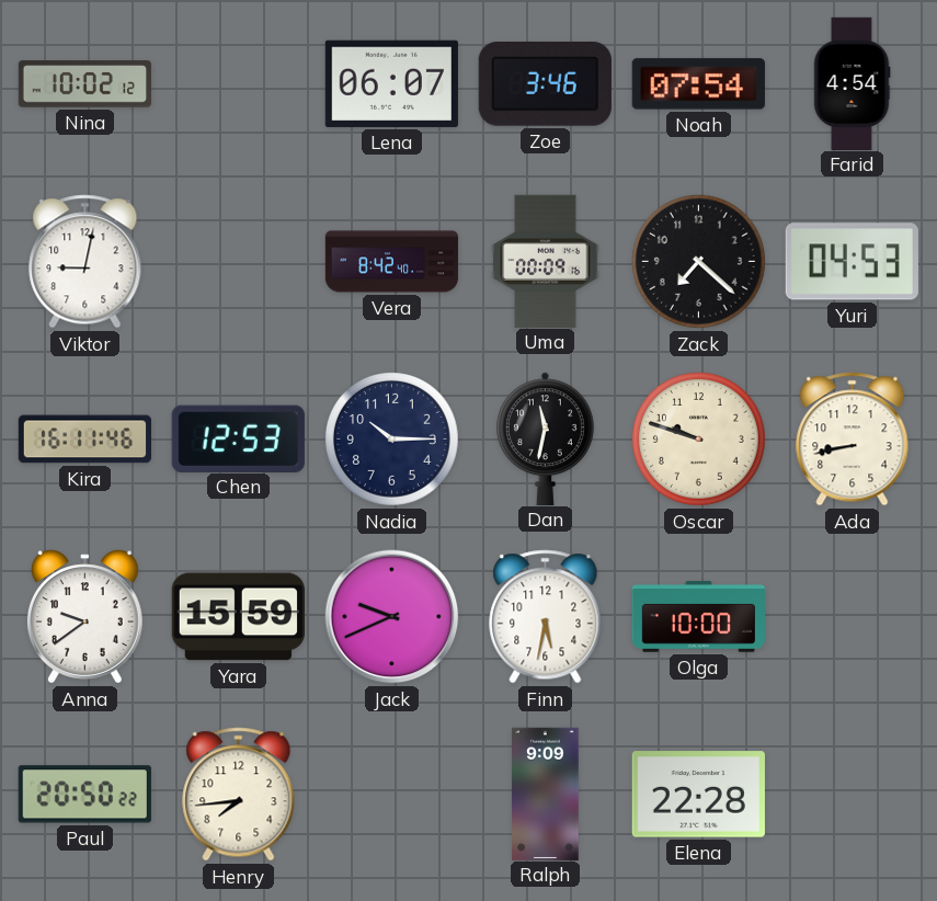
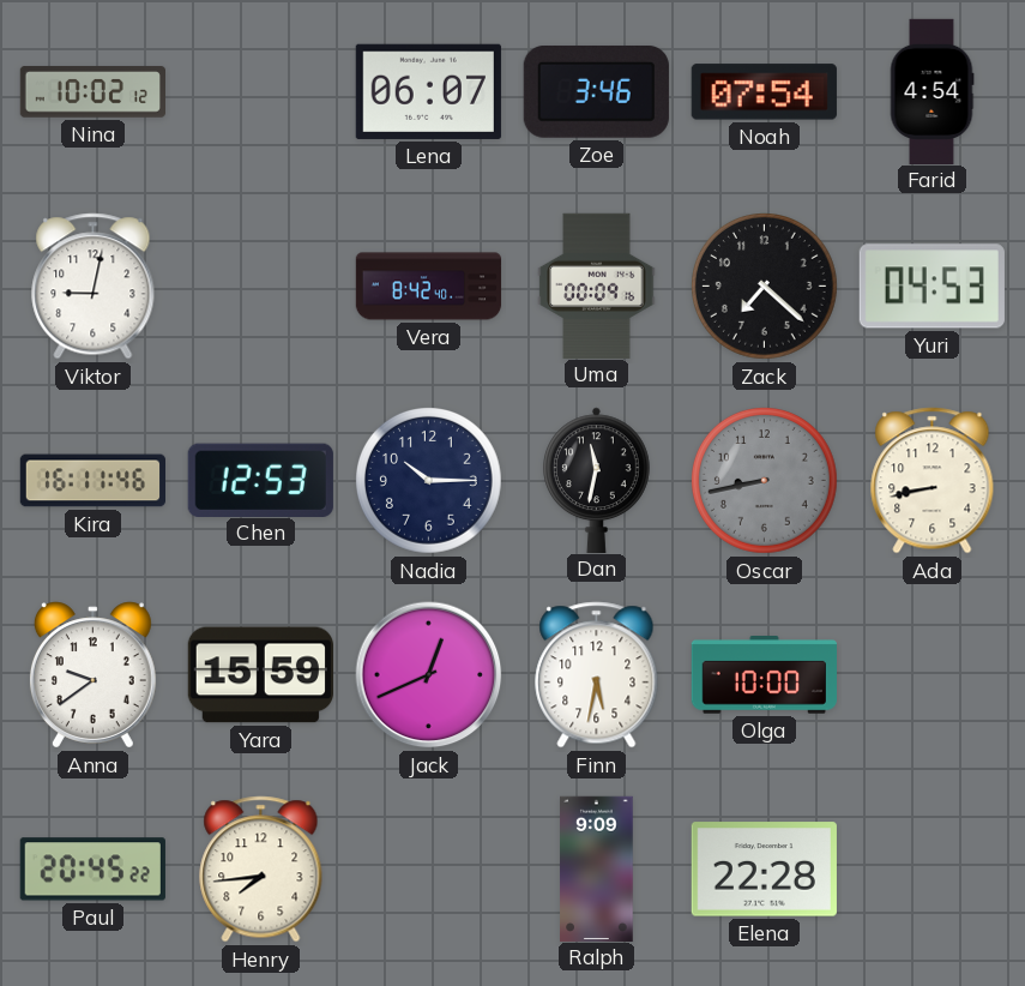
Oscar: 9:48 -> 8:43 (765, 481)
Oscar dial: cream -> grey (765, 481)
Jack: 9:41 -> 12:41 (429, 675)
Paul: 20:50 -> 20:45 (92, 870)
